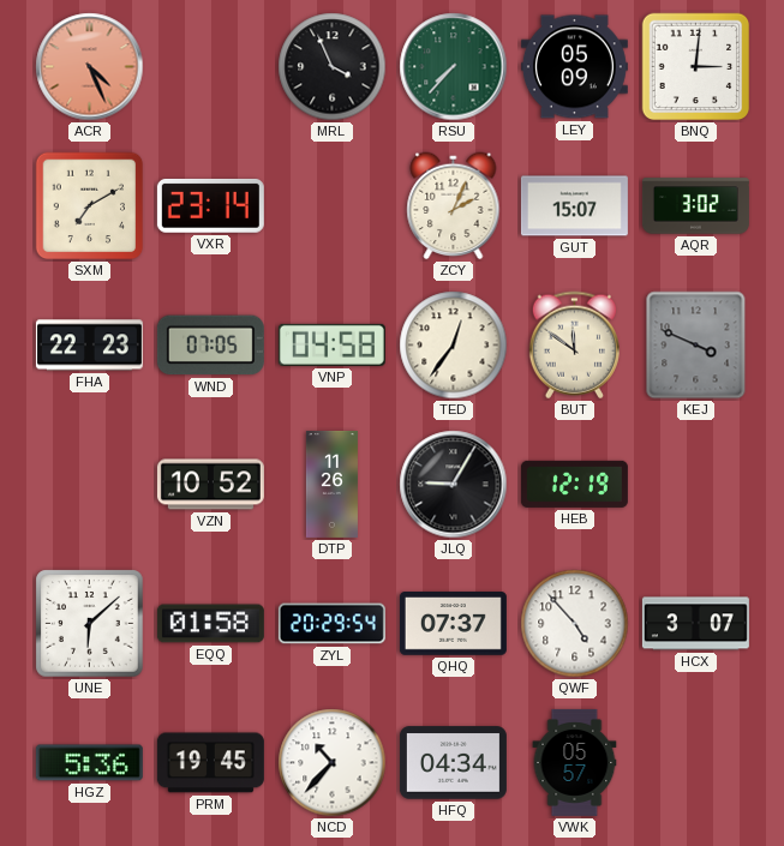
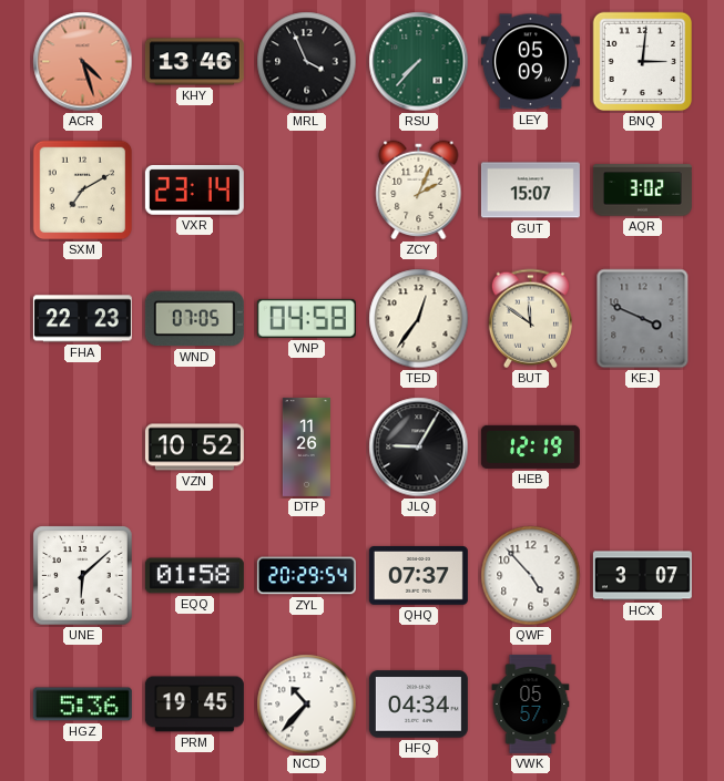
ACR: 4:26 -> 4:27 (83, 62)
KHY: none -> 13:46 (194, 62)
